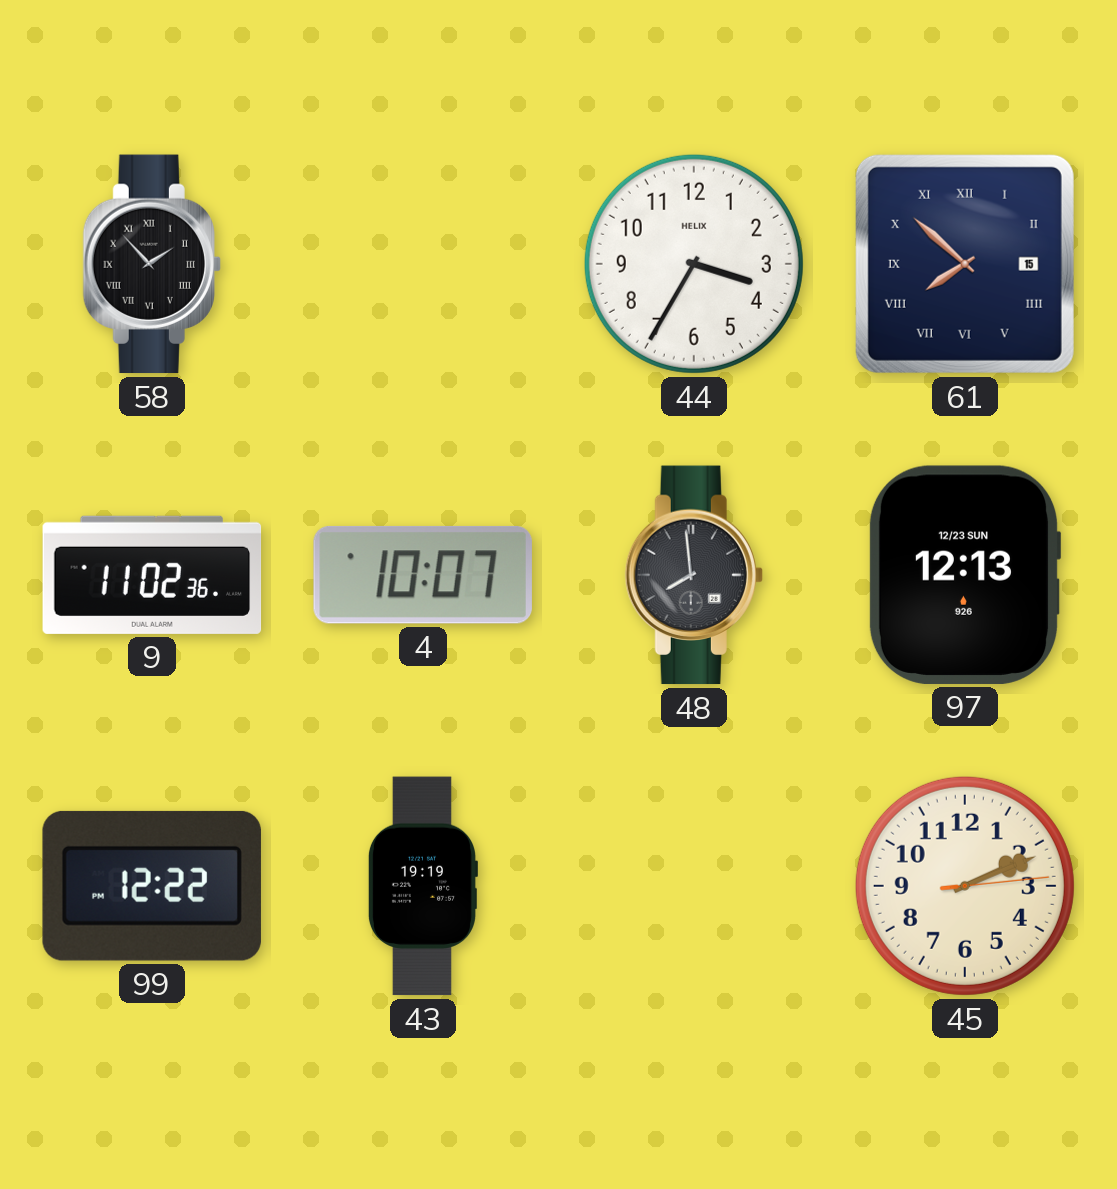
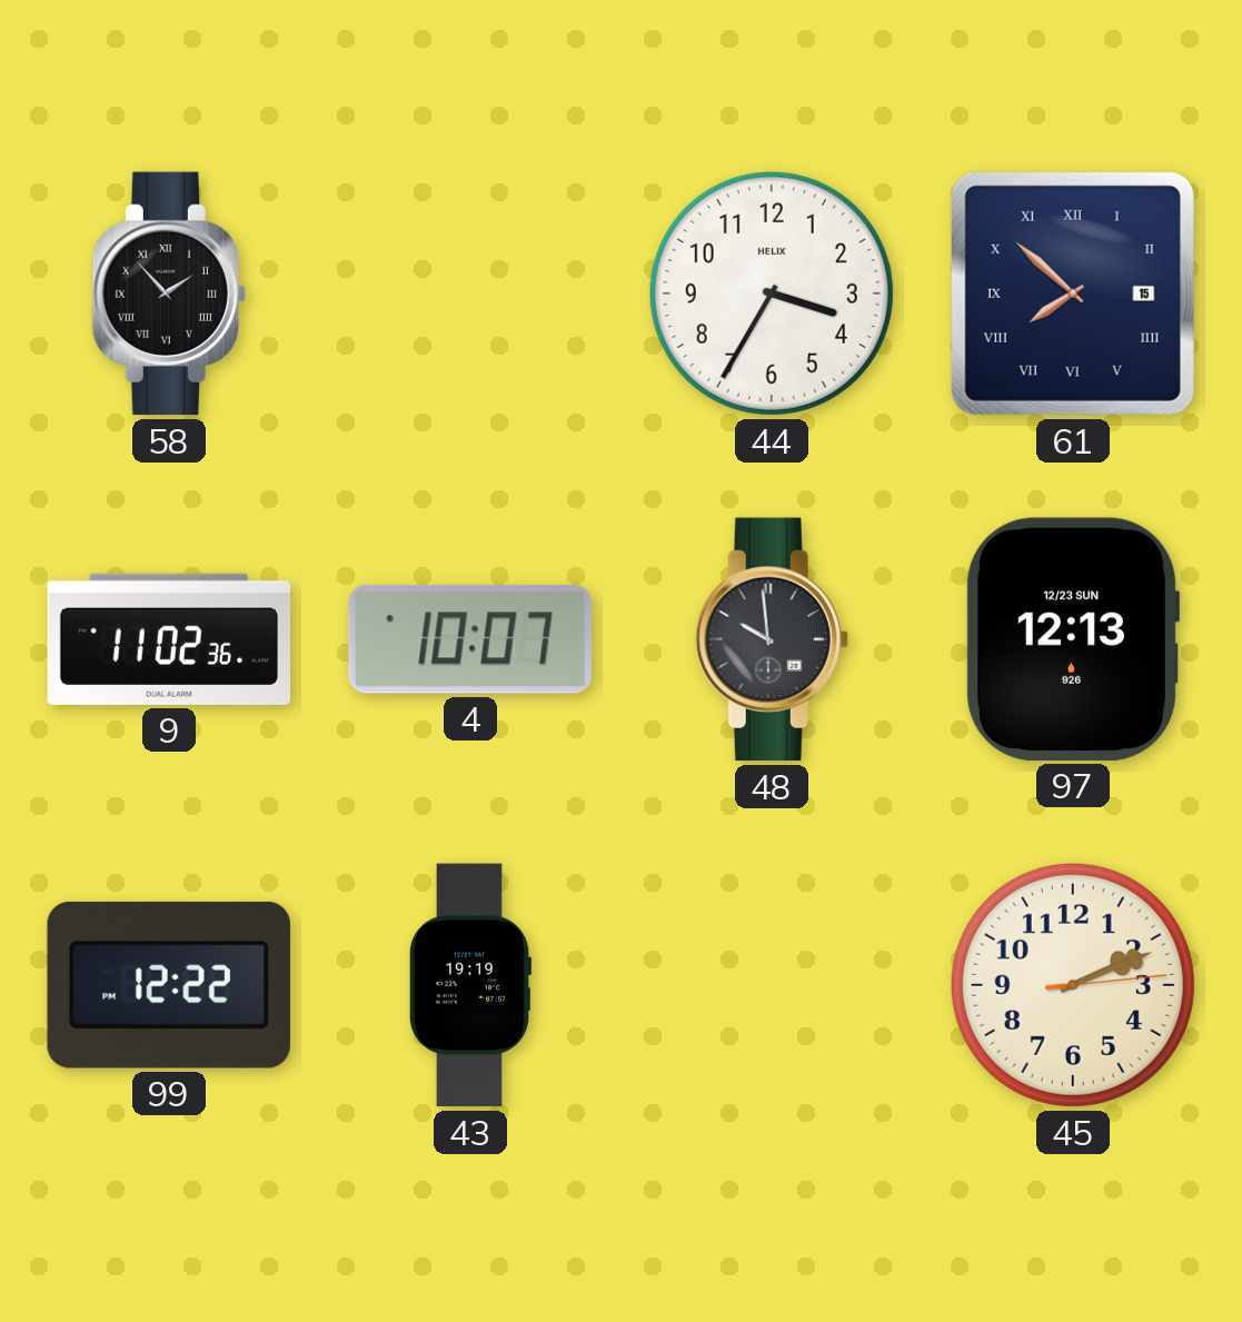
48: 7:59 -> 9:59 (772, 639)
